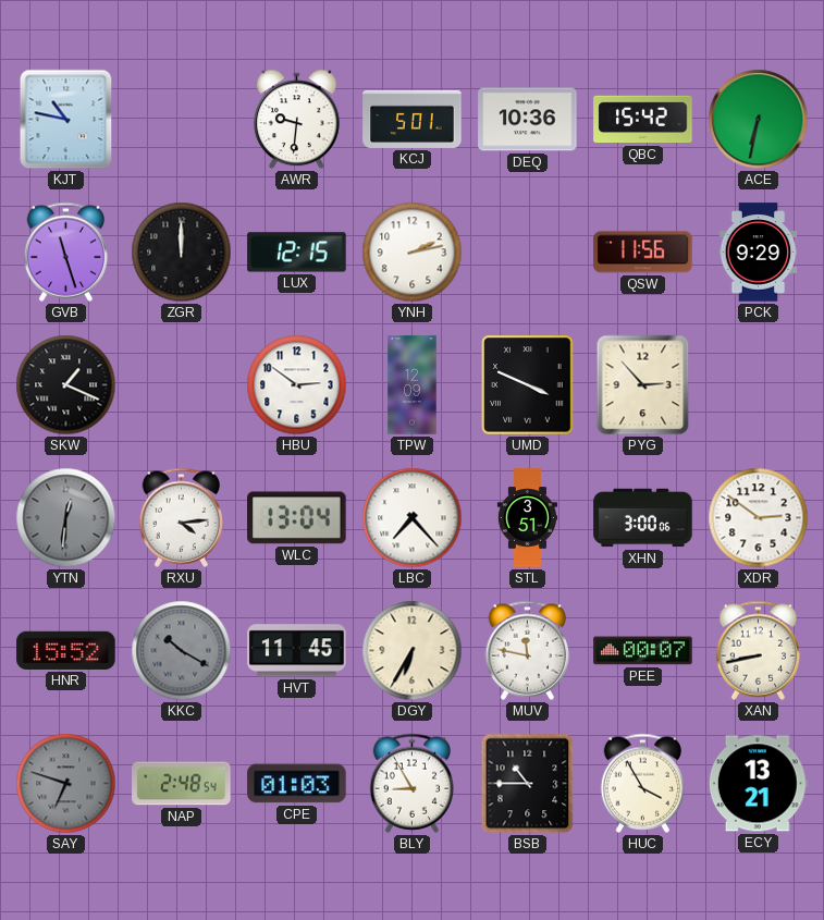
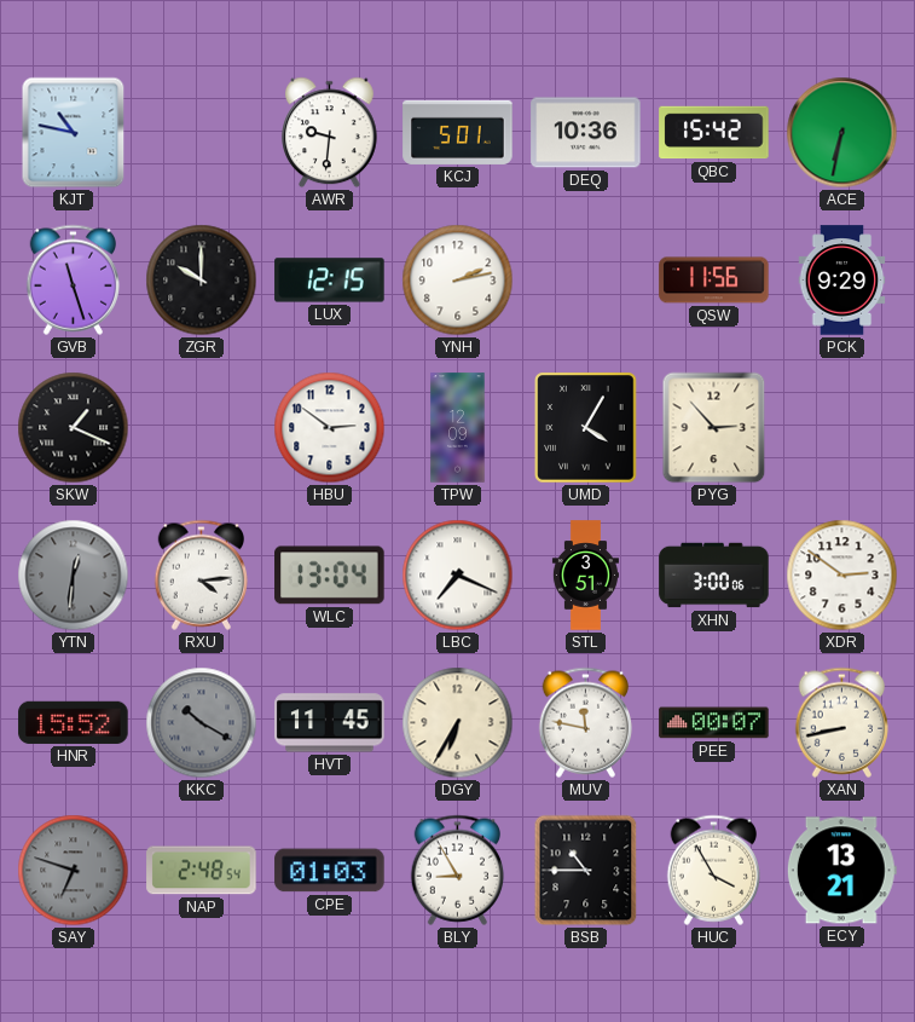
ZGR: 12:00 -> 10:00 (202, 281)
UMD: 3:49 -> 4:05 (586, 428)
LBC: 7:23 -> 7:19 (458, 576)
